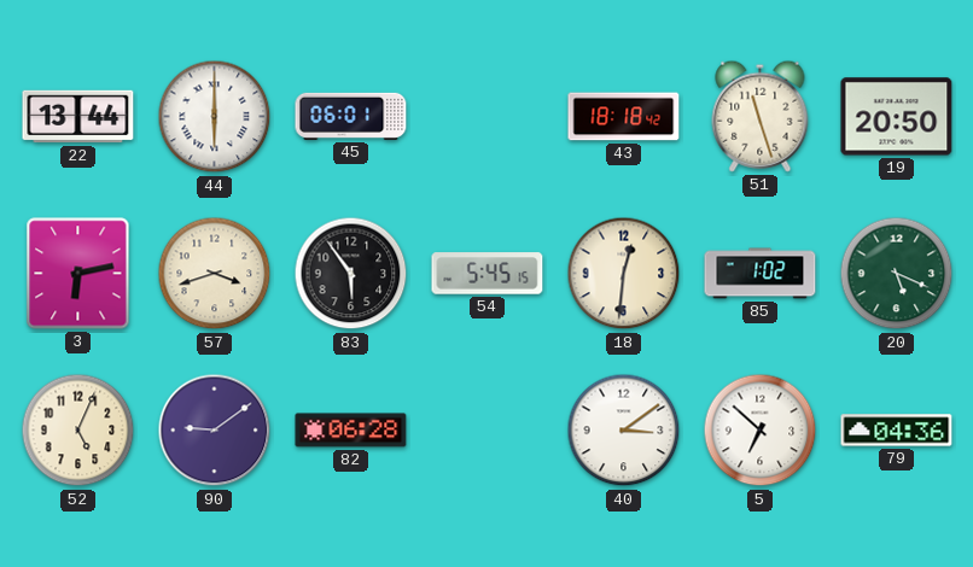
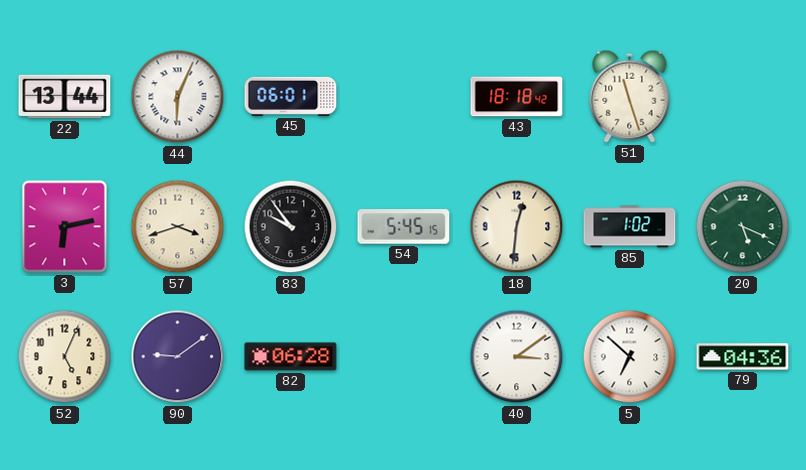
44: 6:00 -> 6:04 (178, 97)
19: 20:50 -> none (897, 117)
83: 5:54 -> 9:54 (291, 227)
